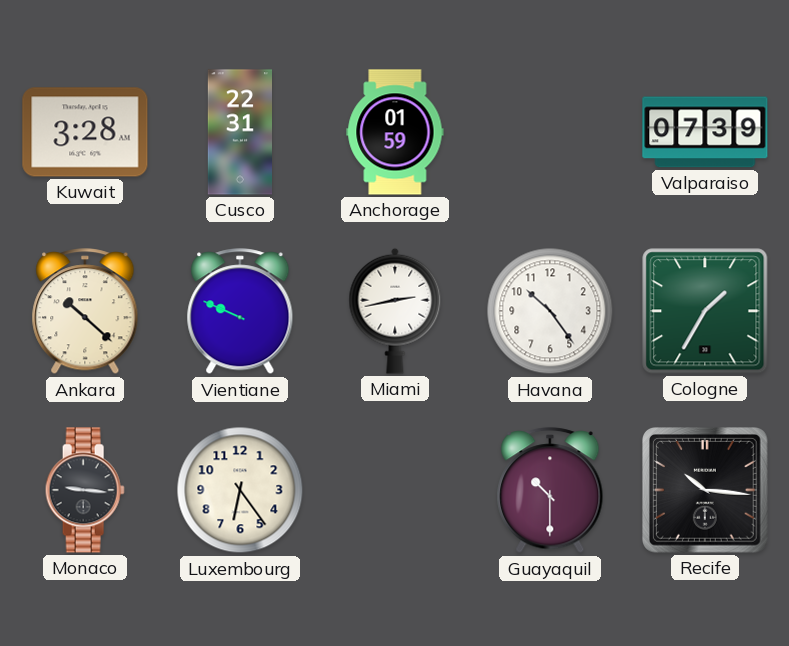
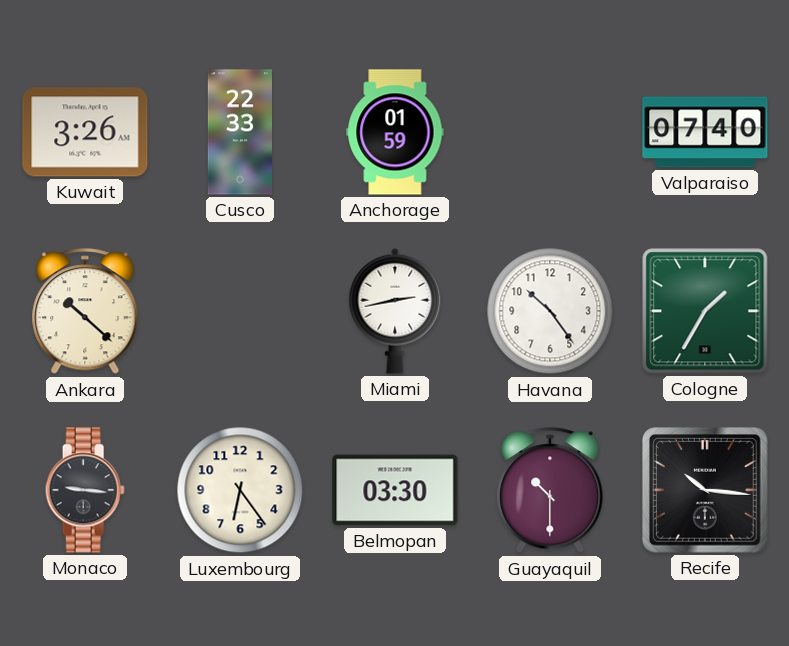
Kuwait: 3:28 -> 3:26 (85, 132)
Cusco: 22:31 -> 22:33 (239, 132)
Valparaiso: 07:39 -> 07:40 (705, 132)
Vientiane: 9:49 -> none (240, 312)
Belmopan: none -> 03:30 (395, 490)
